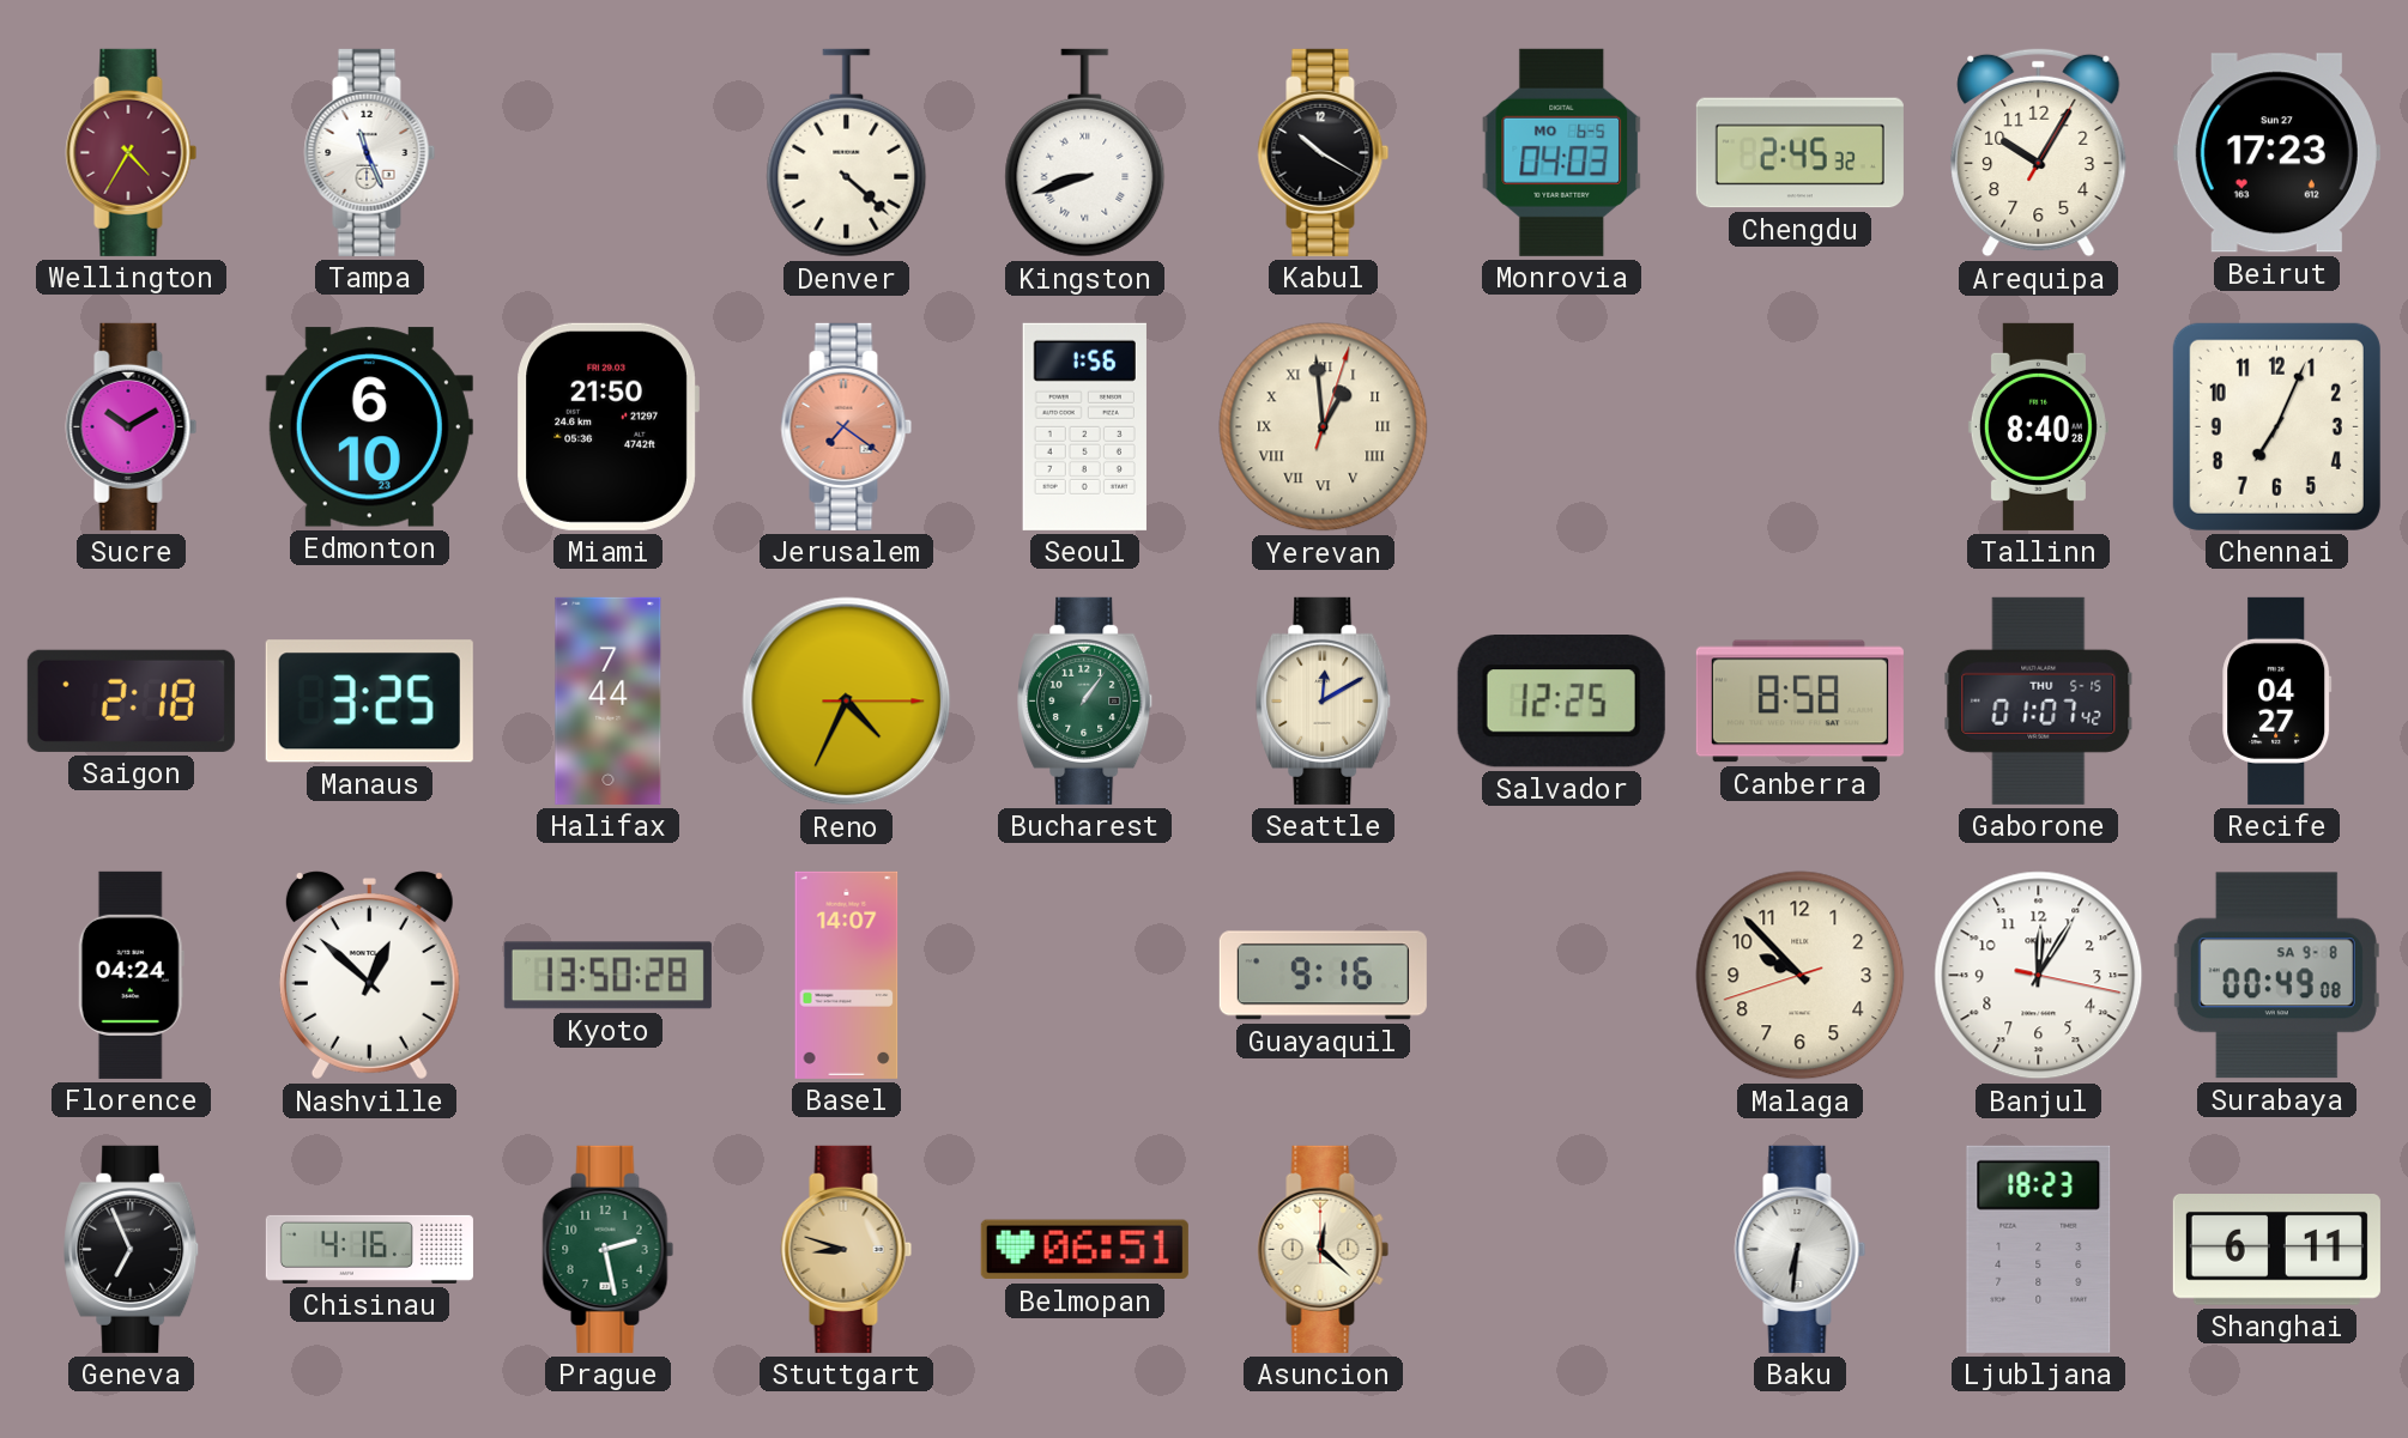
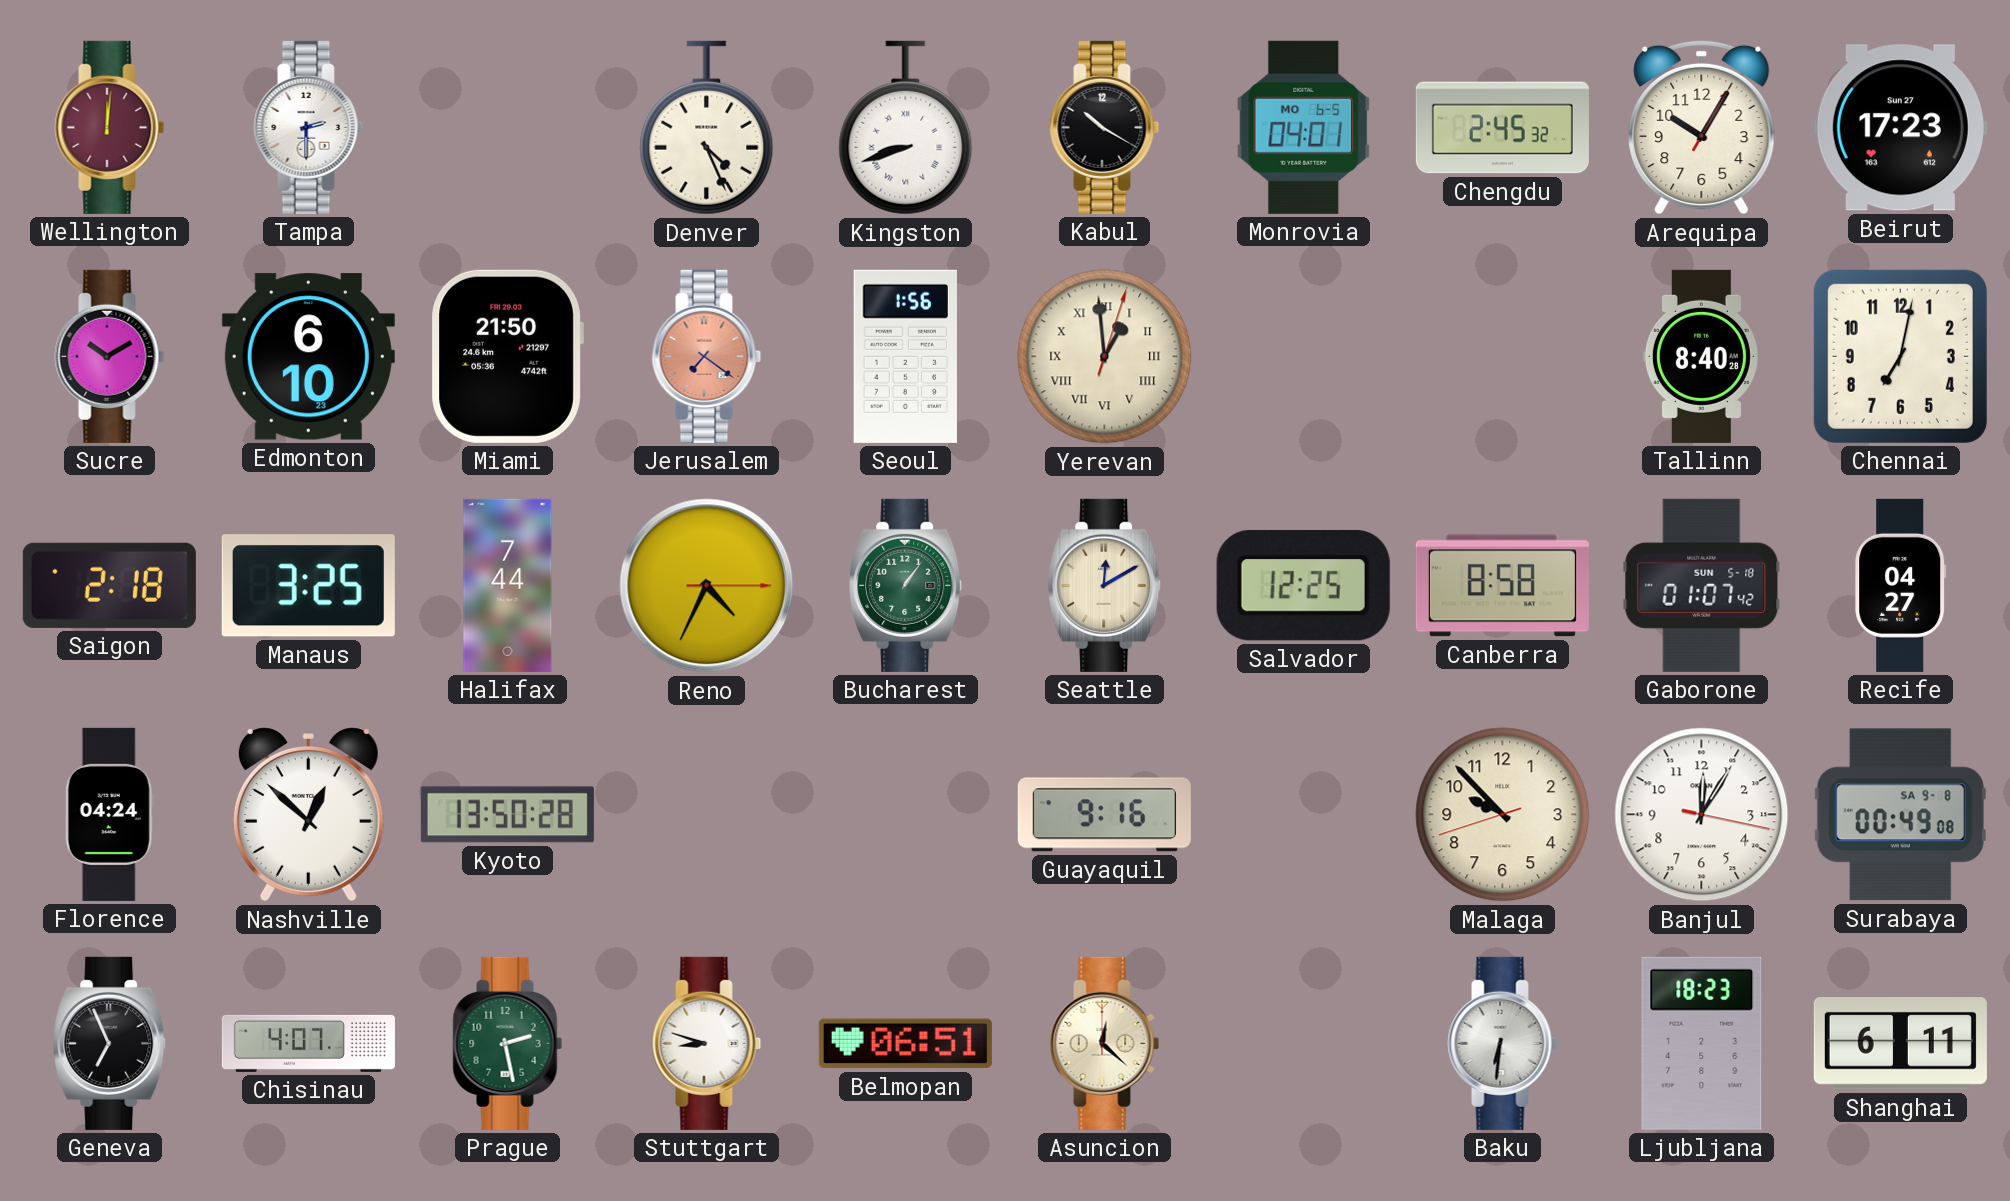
Wellington: 4:35 -> 12:01 (110, 127)
Tampa: 11:26 -> 2:30 (309, 127)
Denver: 4:22 -> 4:26 (707, 128)
Monrovia: 04:03 -> 04:01 (1304, 127)
Chennai: 7:04 -> 7:02 (1900, 356)
Gaborone date: THU 5-15 -> SUN 5-18 (1702, 585)
Basel: 14:07 -> none (847, 975)
Chisinau: 4:16 -> 4:07 (308, 1043)
Stuttgart dial: champagne -> white (707, 1043)
